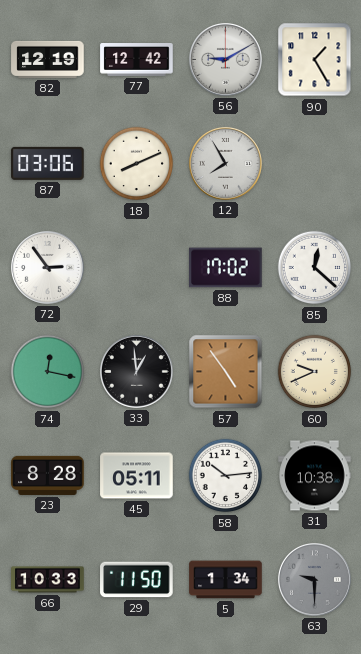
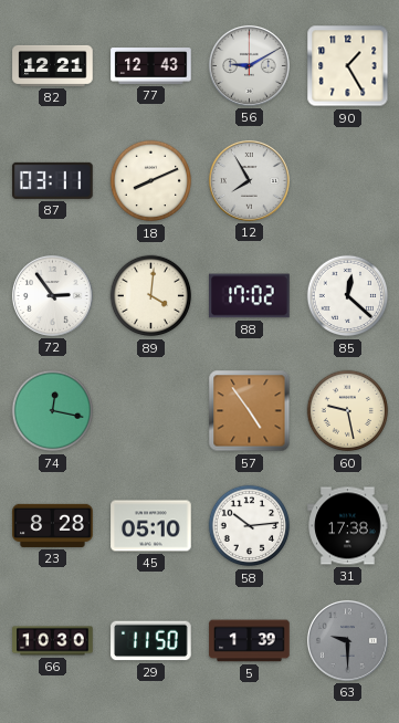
82: 12:19 -> 12:21 (53, 65)
77: 12:42 -> 12:43 (151, 66)
87: 03:06 -> 03:11 (53, 180)
89: none -> 4:01 (151, 296)
33: 12:59 -> none (137, 372)
60: 9:41 -> 9:28 (348, 411)
45: 05:11 -> 05:10 (151, 526)
31: 10:38 -> 17:38 (348, 526)
66: 10:33 -> 10:30 (53, 641)
5: 1:34 -> 1:39 (250, 641)
